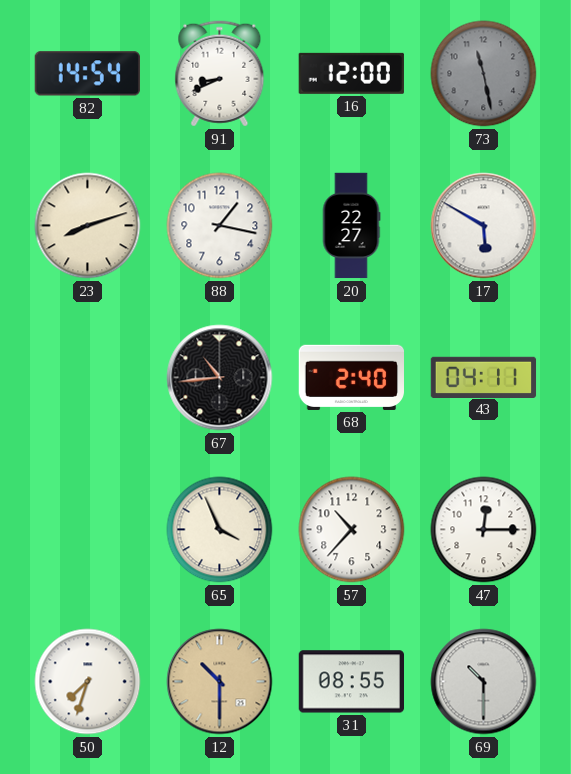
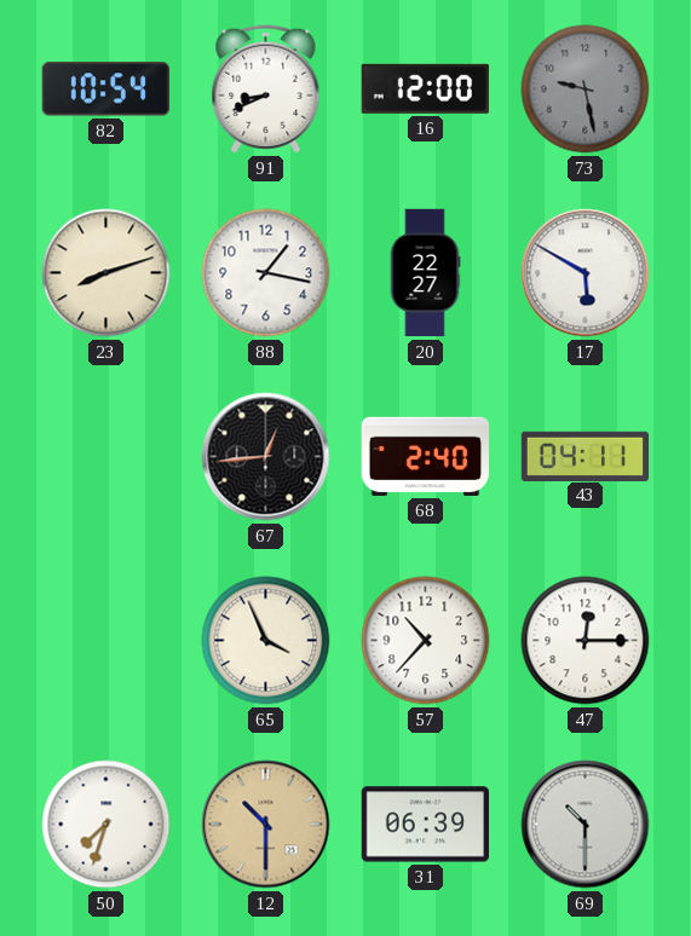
82: 14:54 -> 10:54 (105, 89)
73: 11:28 -> 9:28 (586, 89)
67: 10:44 -> 12:44 (266, 457)
31: 08:55 -> 06:39 (425, 825)
